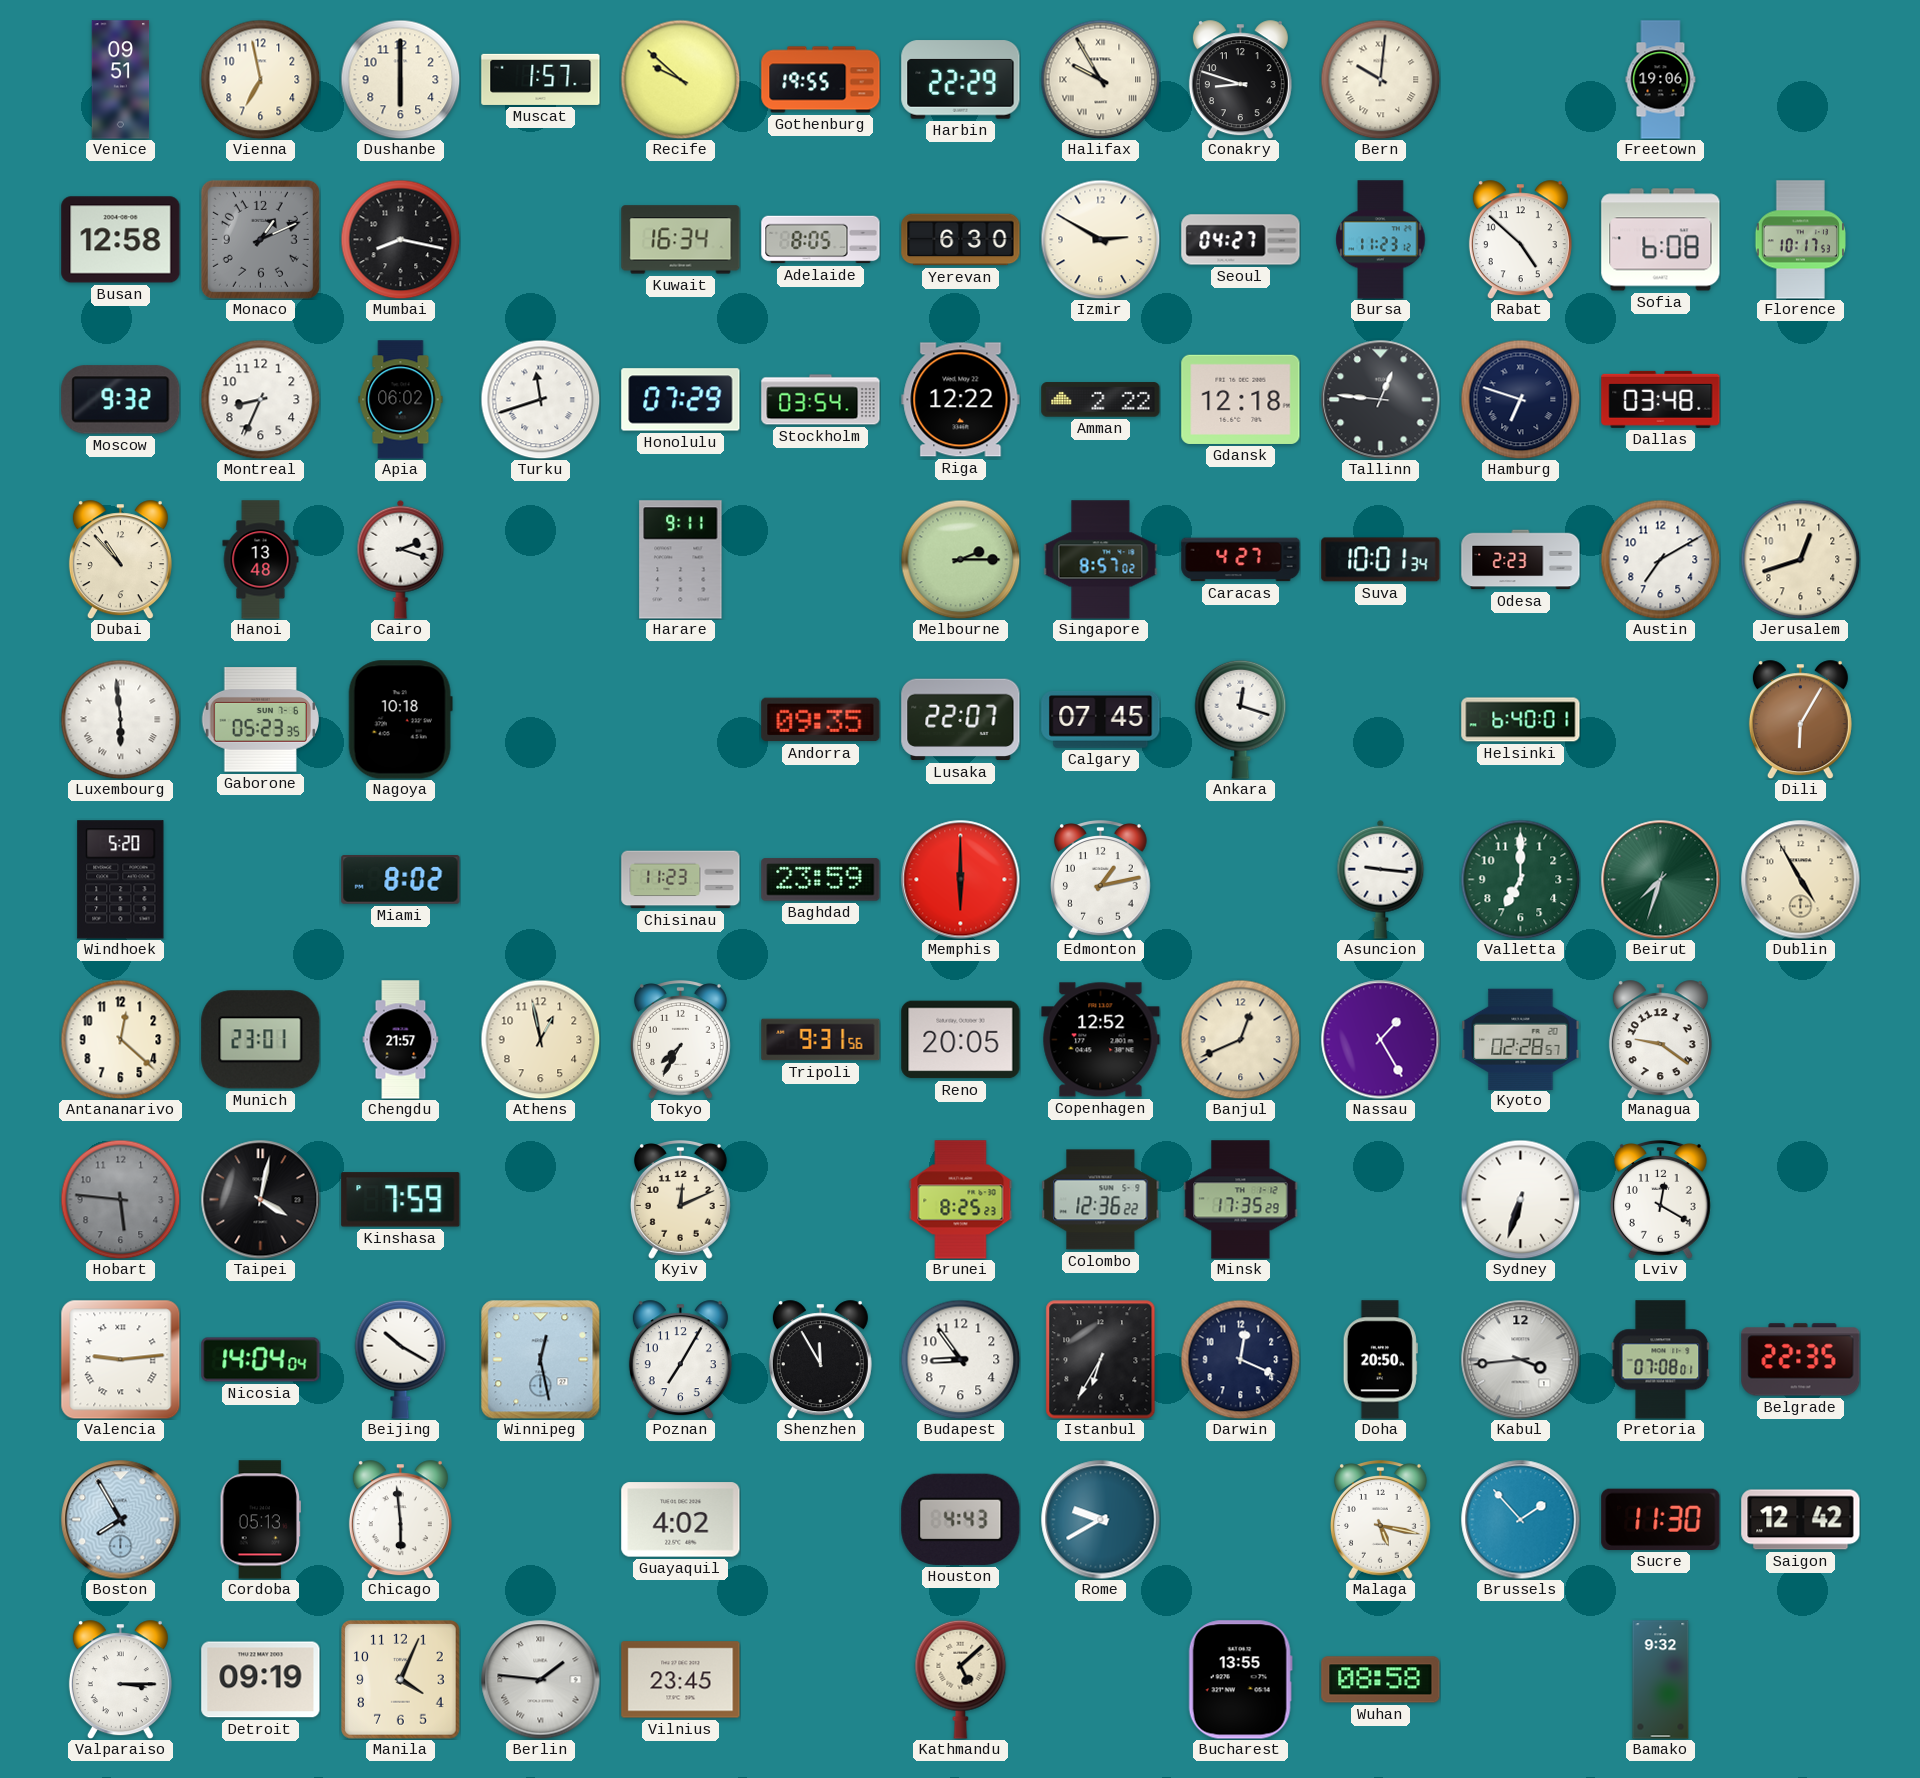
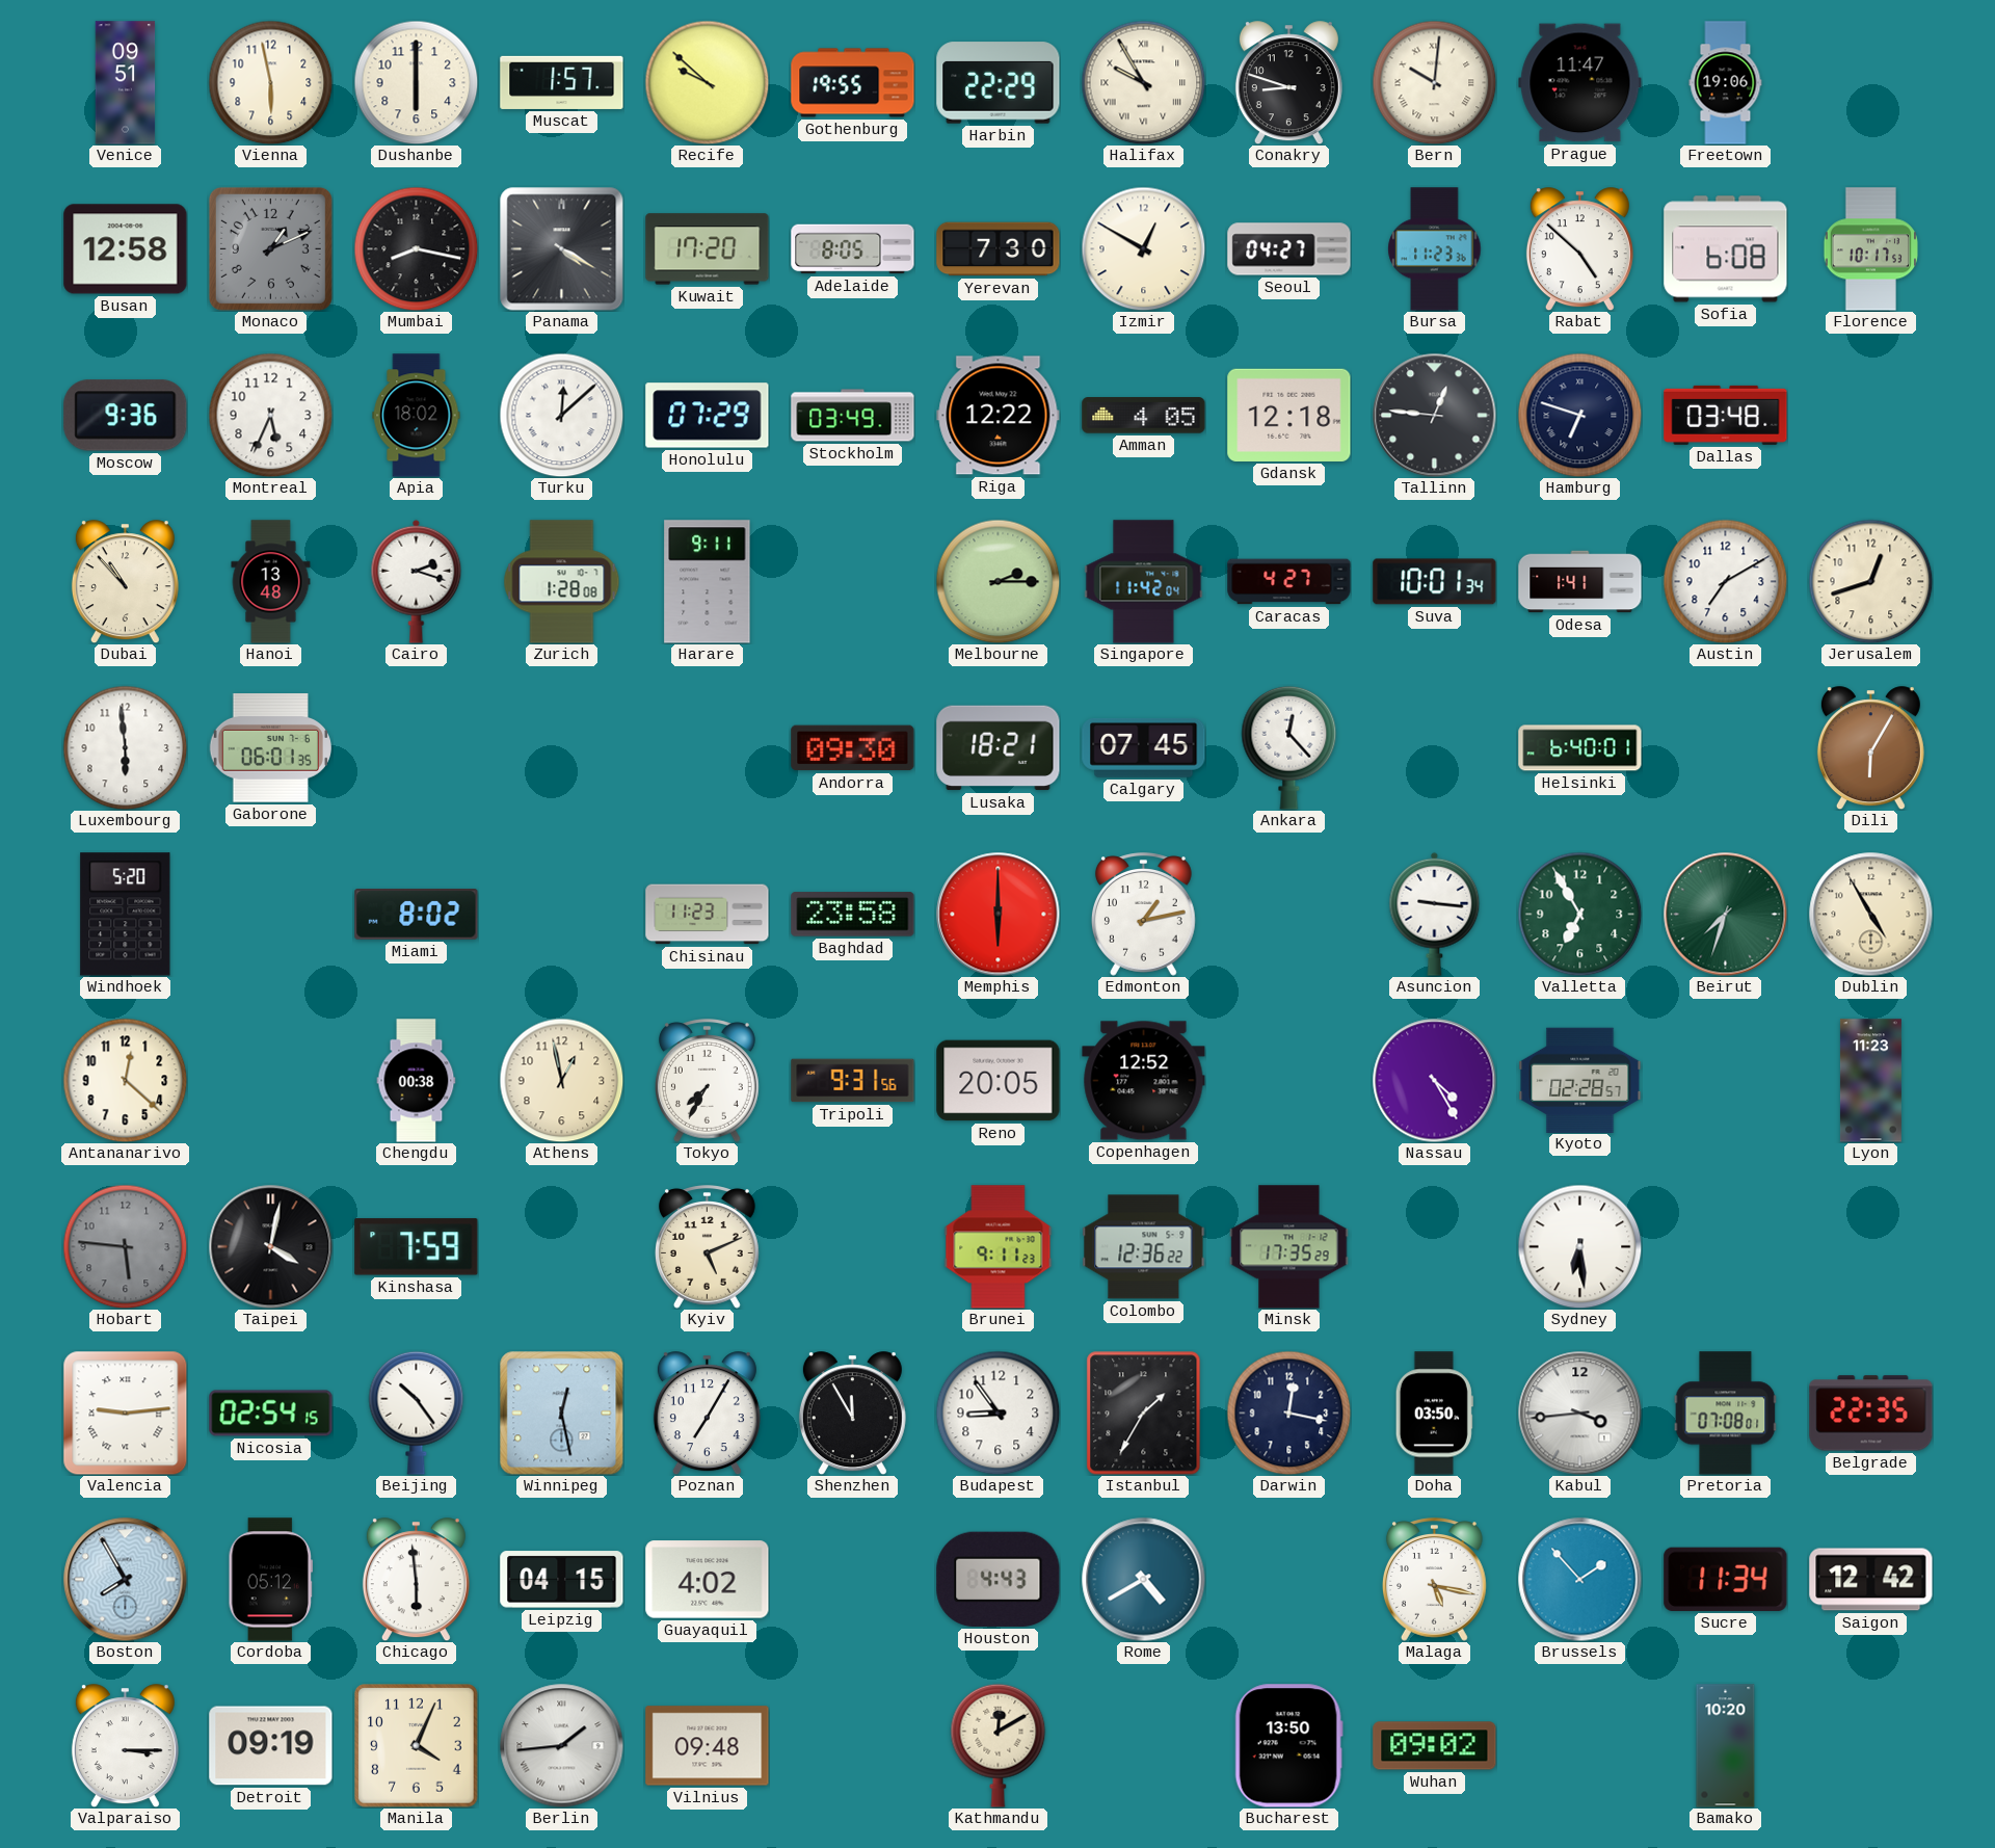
Vienna: 6:58 -> 5:58 (270, 82)
Prague: none -> 11:47 (1580, 83)
Panama: none -> 4:20 (561, 248)
Kuwait: 16:34 -> 17:20 (708, 249)
Yerevan: 6:30 -> 7:30 (999, 249)
Izmir: 2:50 -> 12:50 (1143, 248)
Bursa: 11:23:12 -> 11:23:36 (1435, 249)
Moscow: 9:32 -> 9:36 (126, 416)
Montreal: 8:34 -> 5:34 (270, 415)
Apia: 06:02 -> 18:02 (417, 416)
Turku: 11:42 -> 12:08 (561, 415)
Stockholm: 03:54 -> 03:49 (853, 416)
Amman: 2:22 -> 4:05 (1144, 416)
Zurich: none -> 1:28 (562, 582)
Singapore: 8:57 -> 11:42 (1144, 582)
Odesa: 2:23 -> 1:41 (1580, 582)
Luxembourg numerals: Roman -> Arabic (125, 747)
Gaborone: 05:23 -> 06:01 (270, 748)
Nagoya: 10:18 -> none (400, 720)
Andorra: 09:35 -> 09:30 (853, 748)
Lusaka: 22:07 -> 18:21 (999, 748)
Ankara: 12:18 -> 12:23 (1289, 747)
Baghdad: 23:59 -> 23:58 (853, 915)
Valletta: 7:00 -> 6:55 (1579, 914)
Munich: 23:01 -> none (261, 1040)
Chengdu: 21:57 -> 00:38 (417, 1081)
Banjul: 12:41 -> none (1240, 1039)
Nassau: 1:25 -> 4:25 (1435, 1081)
Managua: 9:21 -> none (1660, 1040)
Lyon: none -> 11:23 (1870, 1081)
Kyiv: 12:11 -> 5:11 (707, 1247)
Brunei: 8:25 -> 9:11 (999, 1247)
Sydney: 6:33 -> 6:29 (1579, 1246)
Lviv: 12:20 -> none (1660, 1200)
Nicosia: 14:04 -> 02:54 (271, 1414)
Beijing: 10:20 -> 10:24 (417, 1413)
Istanbul: 6:35 -> 1:35 (1144, 1413)
Darwin: 12:19 -> 12:17 (1288, 1413)
Doha: 20:50 -> 03:50 (1434, 1414)
Cordoba: 05:13 -> 05:12 (271, 1580)
Leipzig: none -> 04:15 (562, 1580)
Rome: 9:40 -> 4:40 (1144, 1580)
Sucre: 11:30 -> 11:34 (1726, 1579)
Berlin: 1:46 -> 1:44 (562, 1746)
Vilnius: 23:45 -> 09:48 (708, 1746)
Kathmandu: 5:08 -> 12:10 (999, 1745)
Bucharest: 13:55 -> 13:50 (1288, 1746)
Wuhan: 08:58 -> 09:02 (1435, 1746)
Bamako: 9:32 -> 10:20 (1726, 1746)
